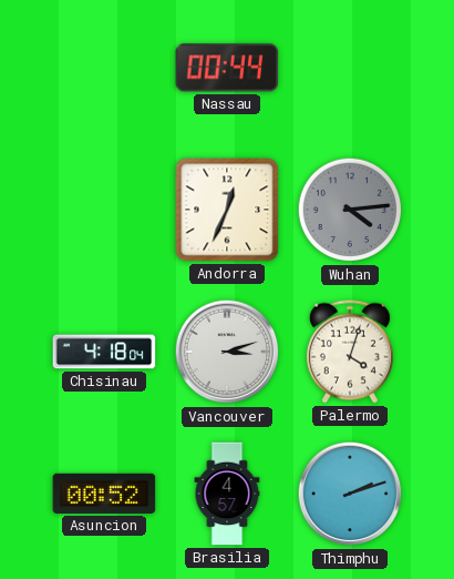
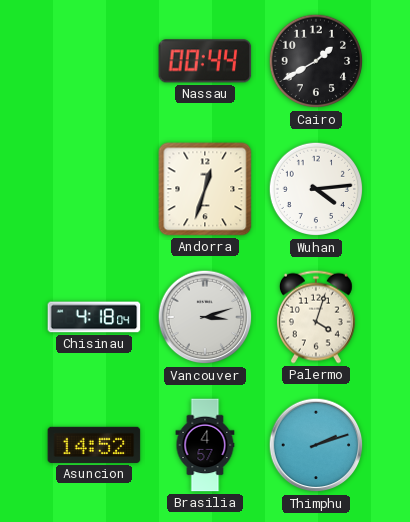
Cairo: none -> 1:40 (316, 61)
Andorra: 12:34 -> 12:33 (205, 189)
Wuhan dial: grey -> white (316, 189)
Asuncion: 00:52 -> 14:52 (94, 445)
